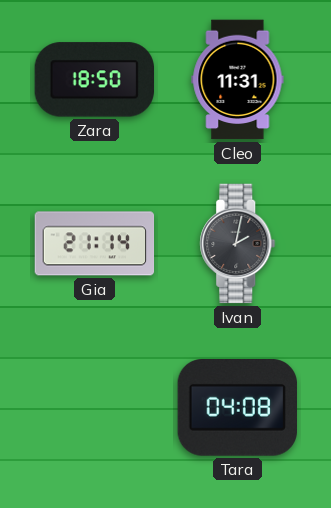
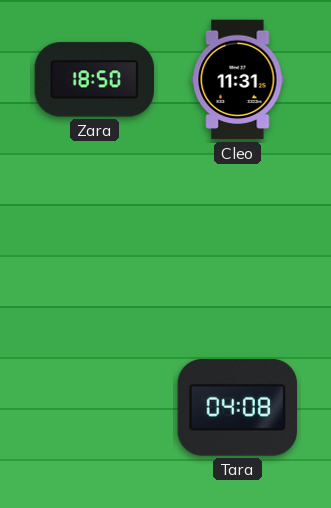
Gia: 21:14 -> none (95, 244)
Ivan: 2:02 -> none (238, 244)
